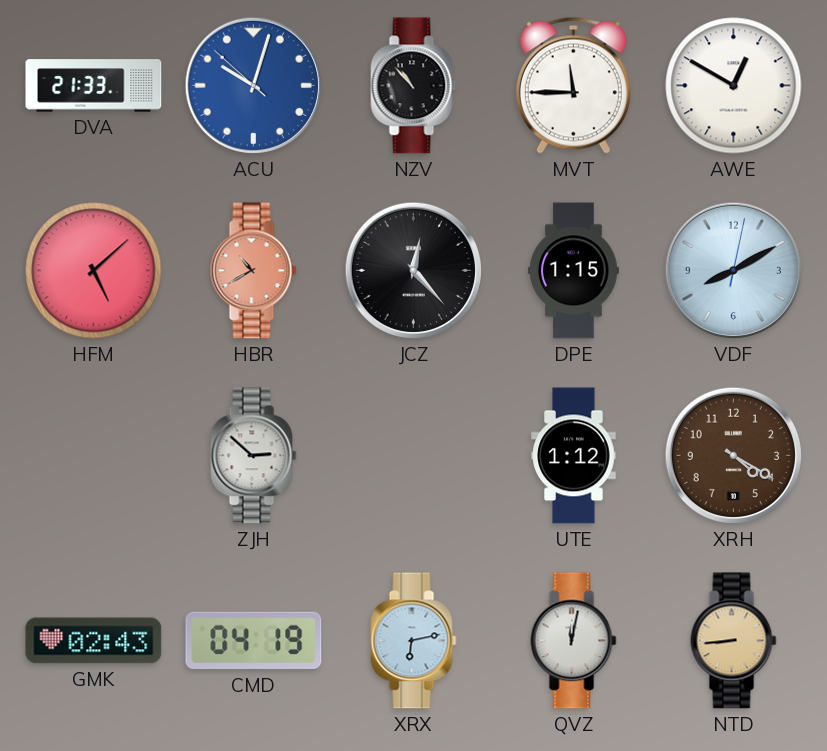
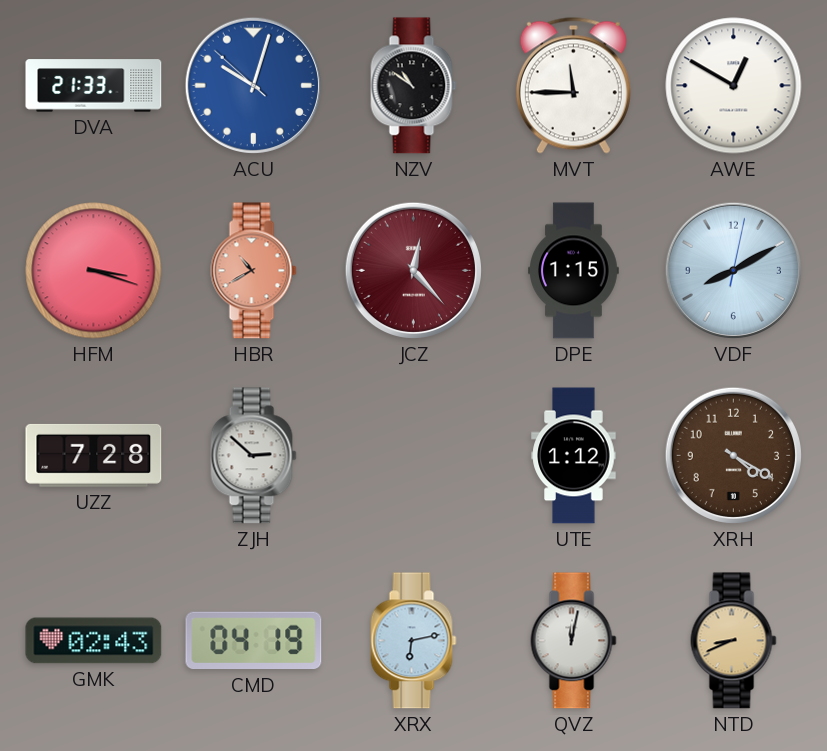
NZV: 10:53 -> 10:51 (414, 86)
HFM: 5:08 -> 3:18 (94, 271)
JCZ dial: black -> burgundy (413, 270)
UZZ: none -> 7:28 (94, 455)
NTD: 8:44 -> 8:41 (734, 641)
